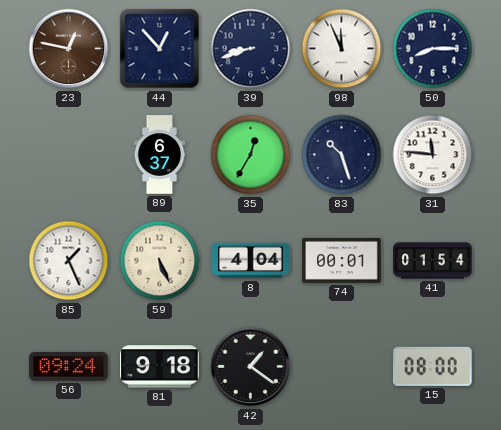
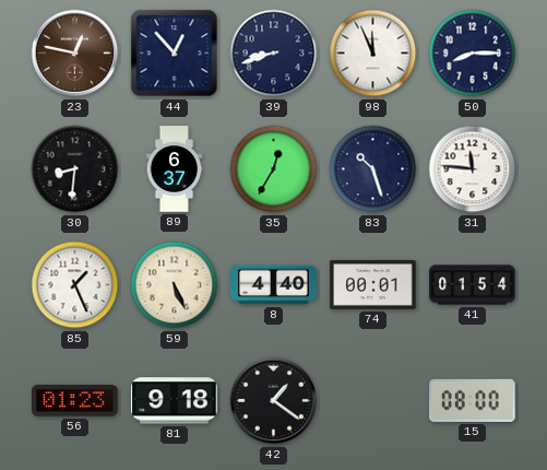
30: none -> 8:31 (75, 169)
8: 4:04 -> 4:40 (274, 285)
56: 09:24 -> 01:23 (75, 400)
